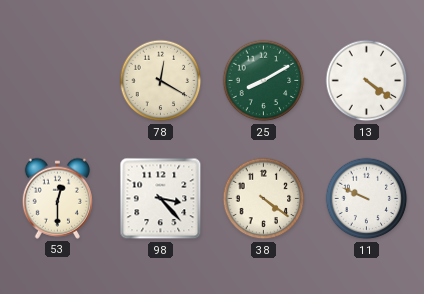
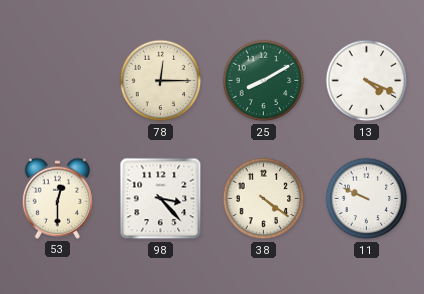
78: 12:20 -> 12:15 (161, 81)
13: 4:21 -> 4:19 (367, 81)
